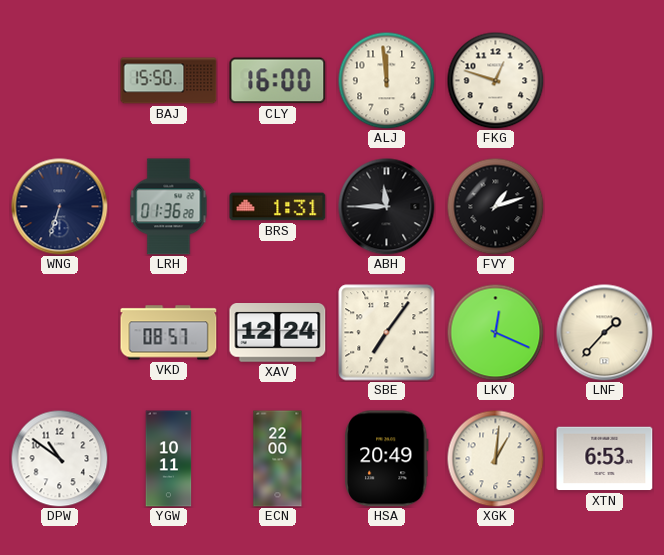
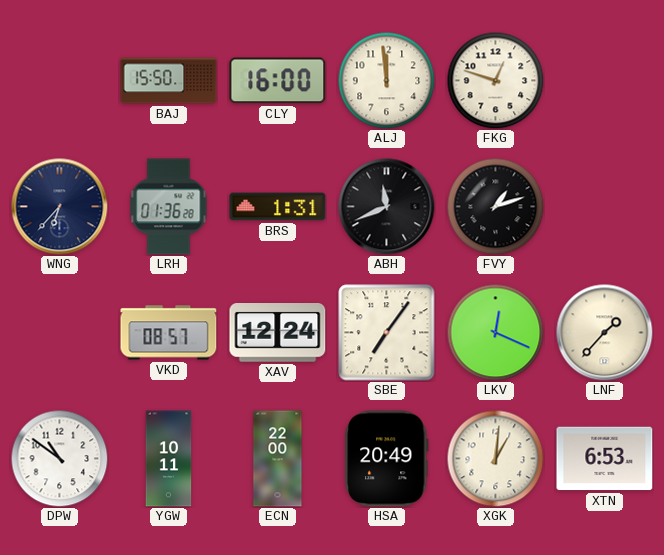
WNG: 6:33 -> 6:37 (60, 207)
ABH: 11:45 -> 11:41 (387, 207)
